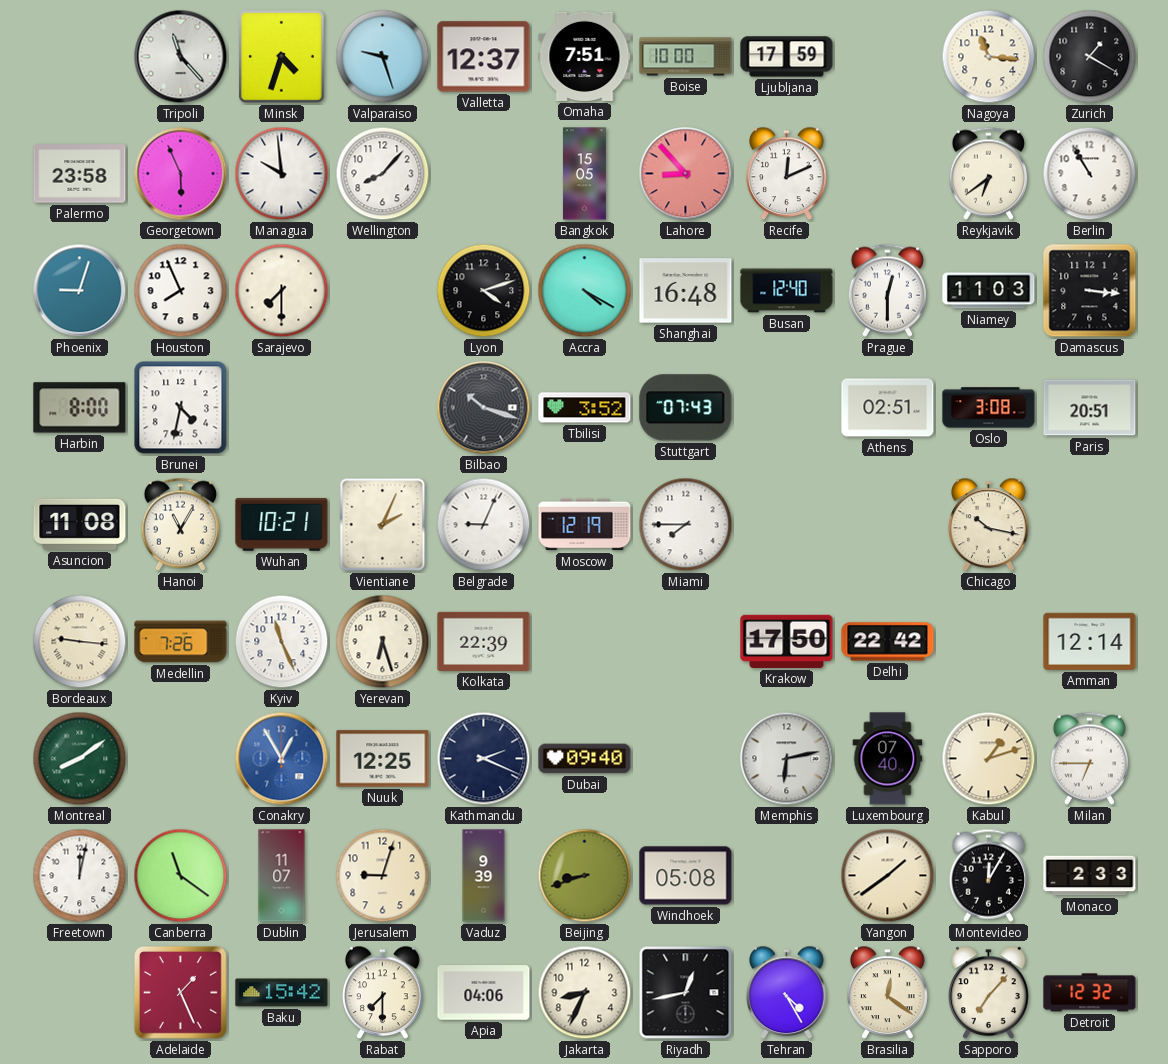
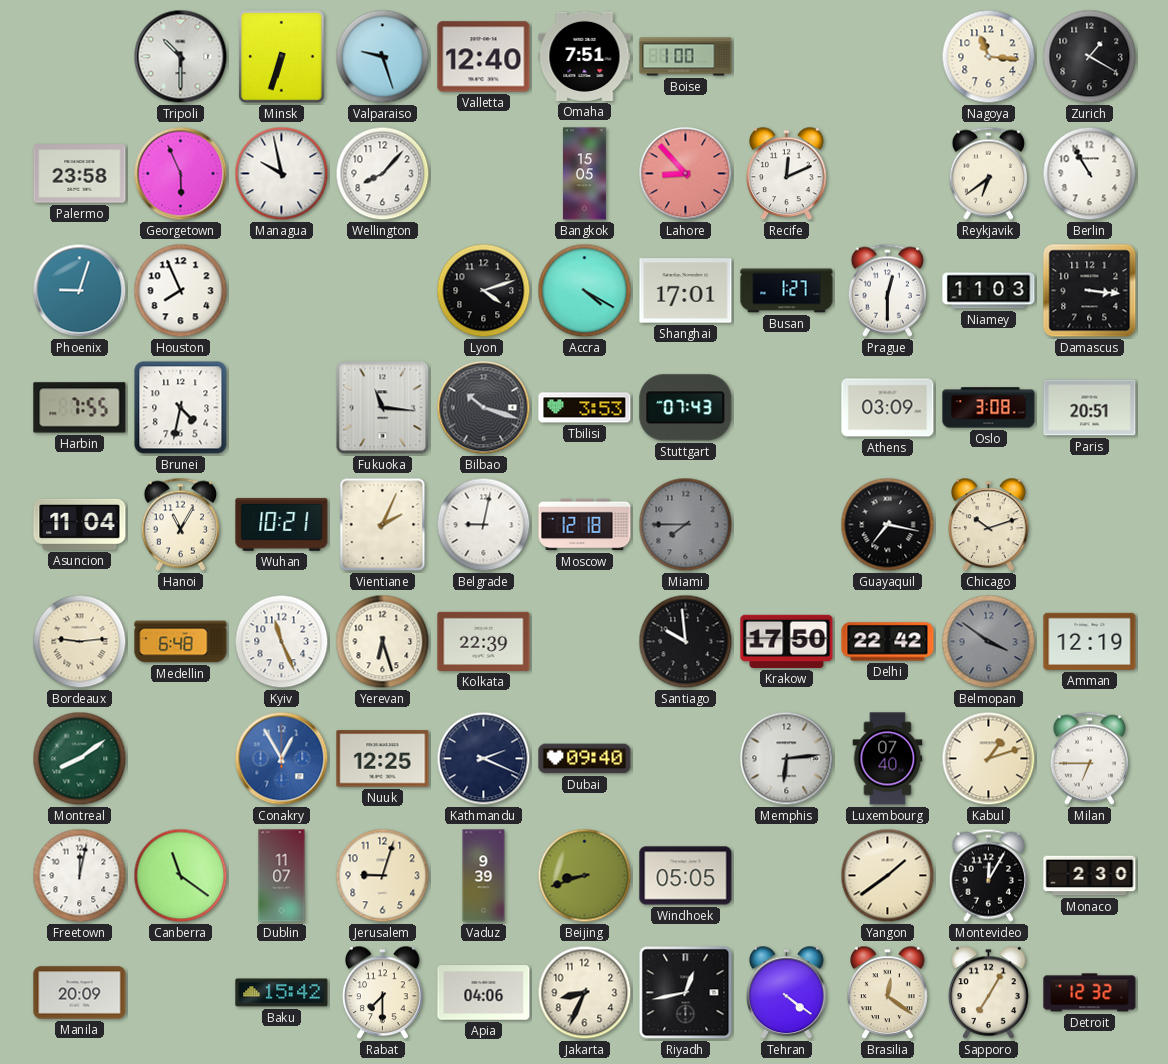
Tripoli: 11:23 -> 10:30 (181, 57)
Minsk: 4:33 -> 6:33 (282, 57)
Valletta: 12:37 -> 12:40 (484, 57)
Boise: 10:00 -> 1:00 (686, 57)
Ljubljana: 17:59 -> none (787, 57)
Managua: 9:59 -> 9:58 (282, 174)
Sarajevo: 7:30 -> none (282, 291)
Shanghai: 16:48 -> 17:01 (686, 291)
Busan: 12:40 -> 1:27 (787, 291)
Harbin: 8:00 -> 7:55 (80, 408)
Fukuoka: none -> 11:16 (383, 408)
Tbilisi: 3:52 -> 3:53 (585, 408)
Athens: 02:51 -> 03:09 (888, 408)
Asuncion: 11:08 -> 11:04 (80, 524)
Belgrade: 9:04 -> 9:02 (484, 525)
Moscow: 12:19 -> 12:18 (585, 525)
Miami dial: white -> grey (686, 525)
Guayaquil: none -> 7:17 (888, 525)
Chicago: 10:17 -> 10:12 (989, 525)
Bordeaux: 9:16 -> 9:14 (80, 642)
Medellin: 7:26 -> 6:48 (181, 642)
Santiago: none -> 9:59 (686, 642)
Belmopan: none -> 3:51 (989, 642)
Amman: 12:14 -> 12:19 (1090, 641)
Memphis: 6:13 -> 6:14 (787, 759)
Windhoek: 05:08 -> 05:05 (686, 876)
Monaco: 2:33 -> 2:30 (1090, 876)
Manila: none -> 20:09 (80, 993)
Adelaide: 1:26 -> none (180, 992)
Tehran: 4:25 -> 4:21 (787, 993)
Sapporo: 7:07 -> 7:05 (989, 993)
